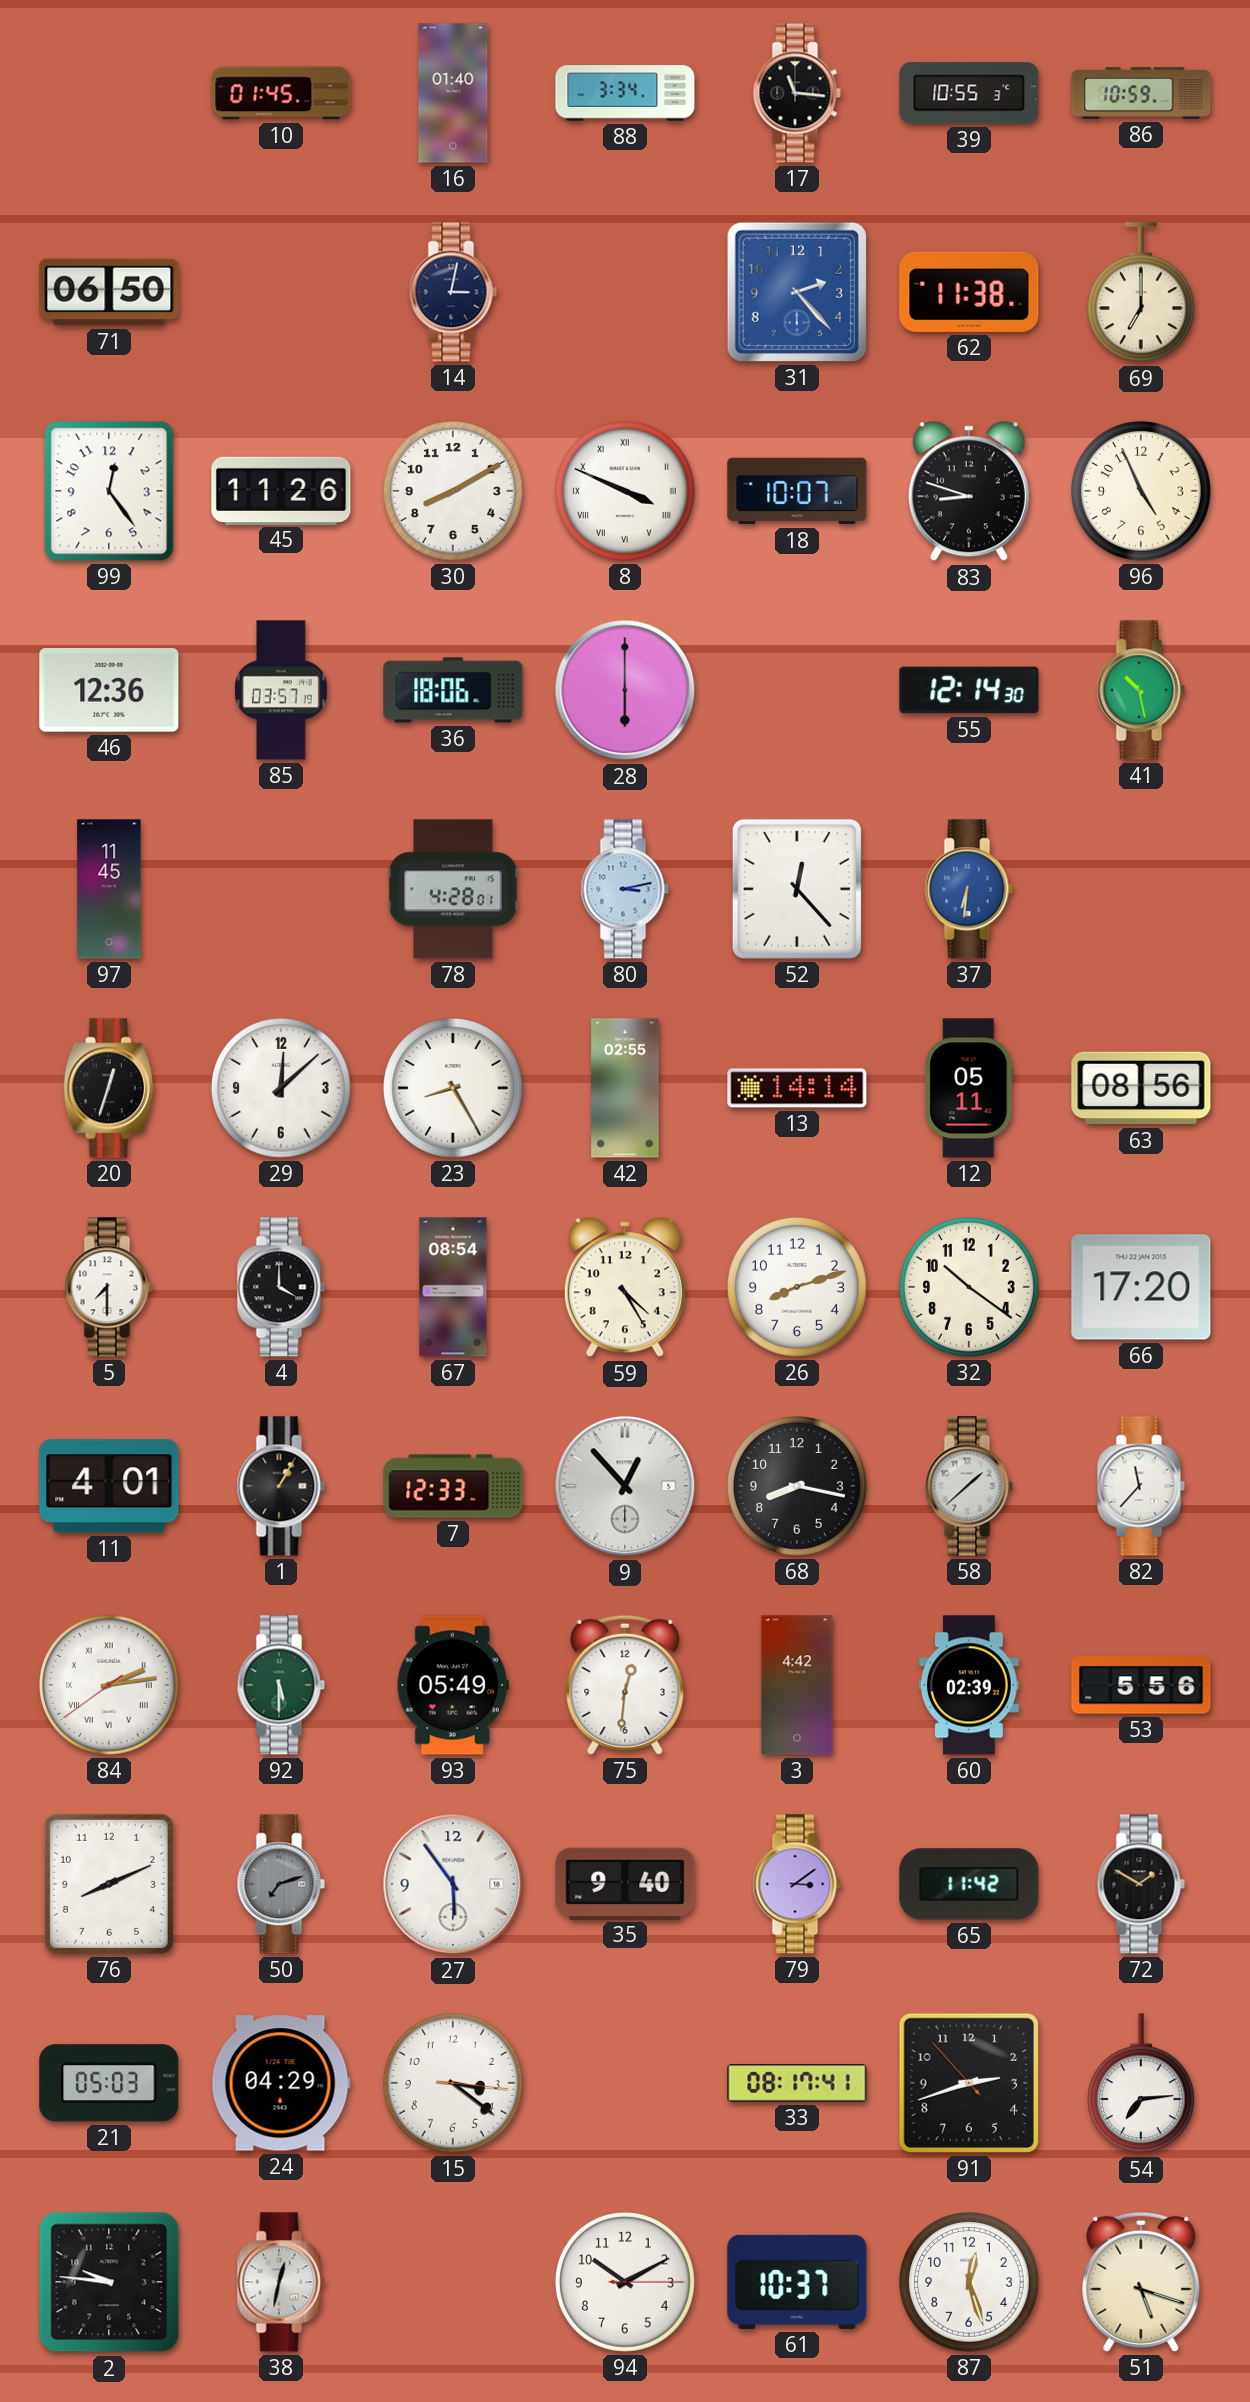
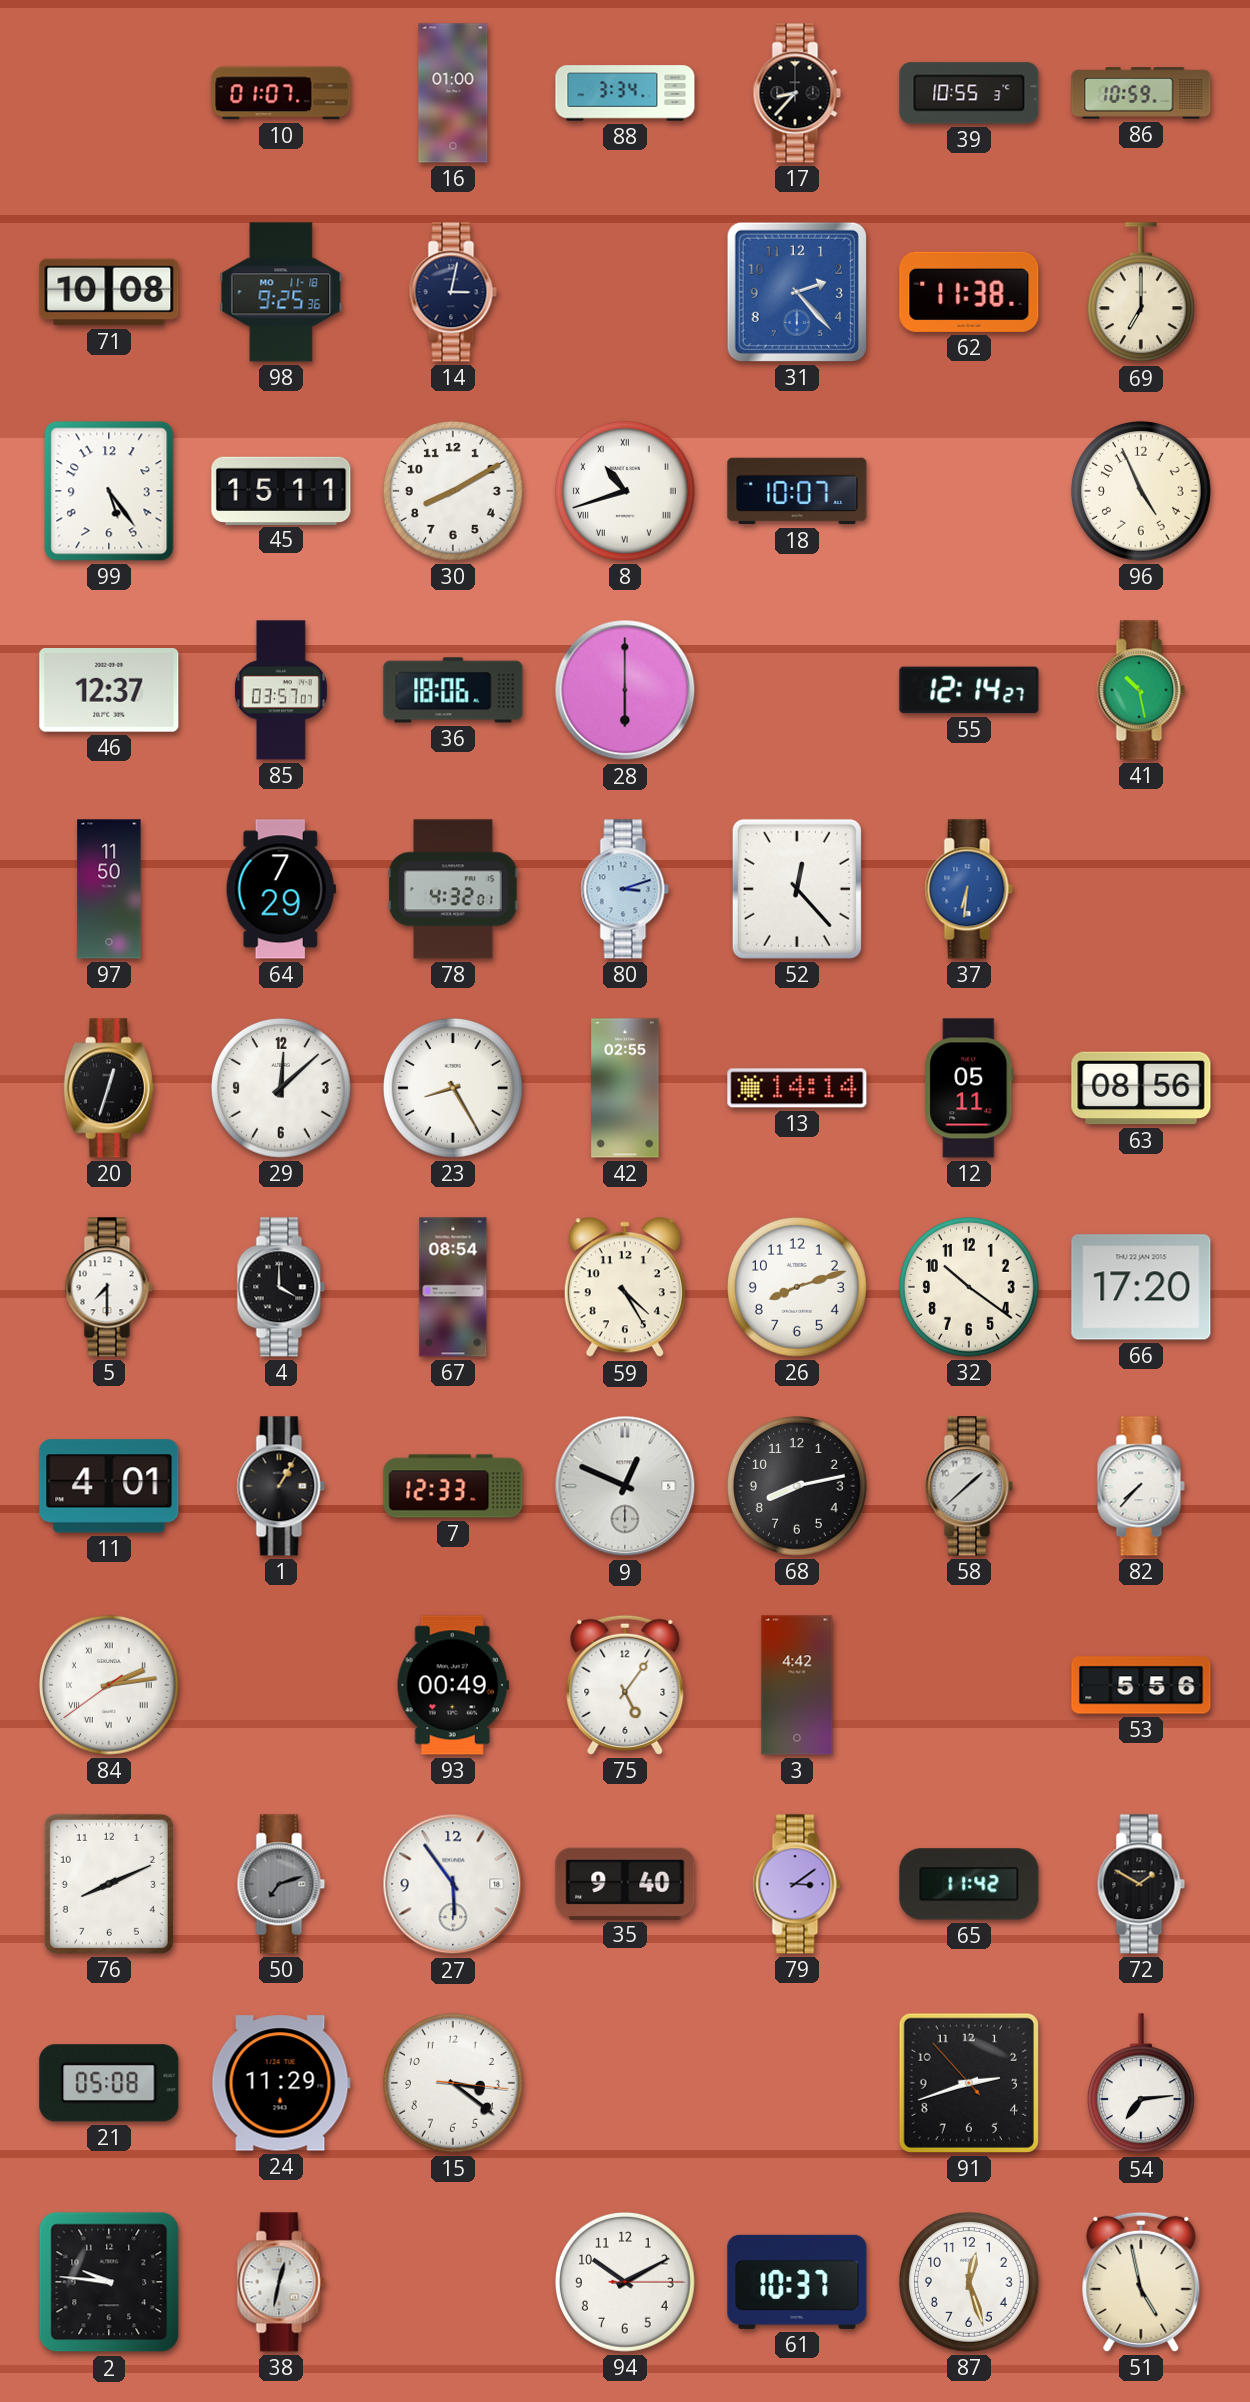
10: 01:45 -> 01:07 (281, 93)
16: 01:40 -> 01:00 (453, 93)
17: 11:16 -> 8:37 (797, 93)
71: 06:50 -> 10:08 (109, 292)
98: none -> 9:25 (281, 292)
99: 12:24 -> 5:24 (109, 491)
45: 11:26 -> 15:11 (281, 490)
8: 3:49 -> 10:42 (625, 491)
83: 8:48 -> none (969, 492)
46: 12:36 -> 12:37 (109, 690)
85: 03:57:19 -> 03:57:07 (281, 690)
55: 12:14:30 -> 12:14:27 (969, 690)
97: 11:45 -> 11:50 (109, 889)
64: none -> 7:29 (281, 889)
78: 4:28 -> 4:32 (453, 889)
80: 3:13 -> 3:12 (625, 889)
9: 12:53 -> 12:49 (625, 1486)
68: 8:17 -> 8:13 (797, 1486)
82: 11:37 -> 7:37 (1141, 1486)
92: 5:30 -> none (281, 1685)
93: 05:49 -> 00:49 (453, 1685)
75: 12:31 -> 5:06 (625, 1685)
60: 02:39 -> none (969, 1685)
21: 05:03 -> 05:08 (109, 2083)
24: 04:29 -> 11:29 (281, 2083)
33: 08:17 -> none (797, 2083)
51: 5:18 -> 4:58 (1141, 2282)
